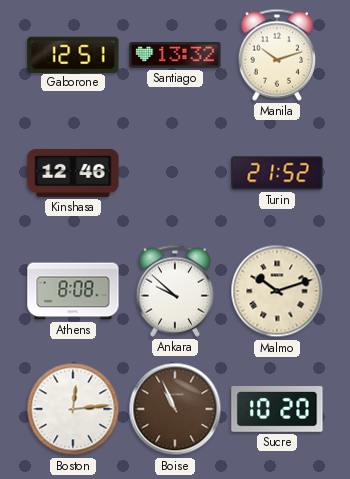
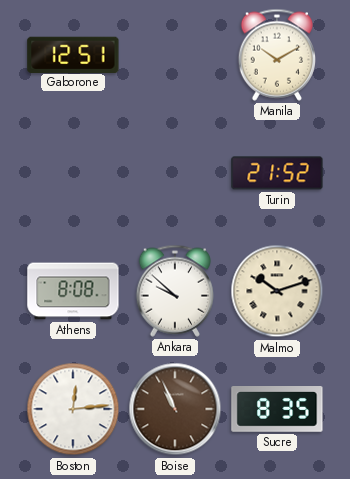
Santiago: 13:32 -> none (175, 56)
Manila: 10:12 -> 10:10 (276, 55)
Kinshasa: 12:46 -> none (73, 173)
Sucre: 10:20 -> 8:35 (277, 409)
